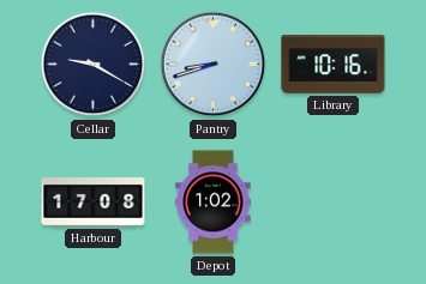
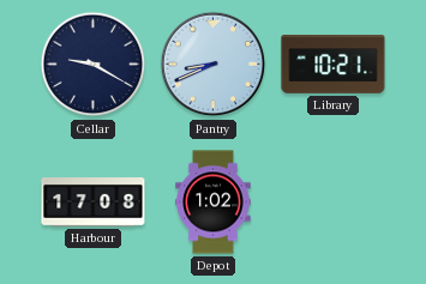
Pantry: 8:42 -> 8:41 (214, 65)
Library: 10:16 -> 10:21 (334, 65)
